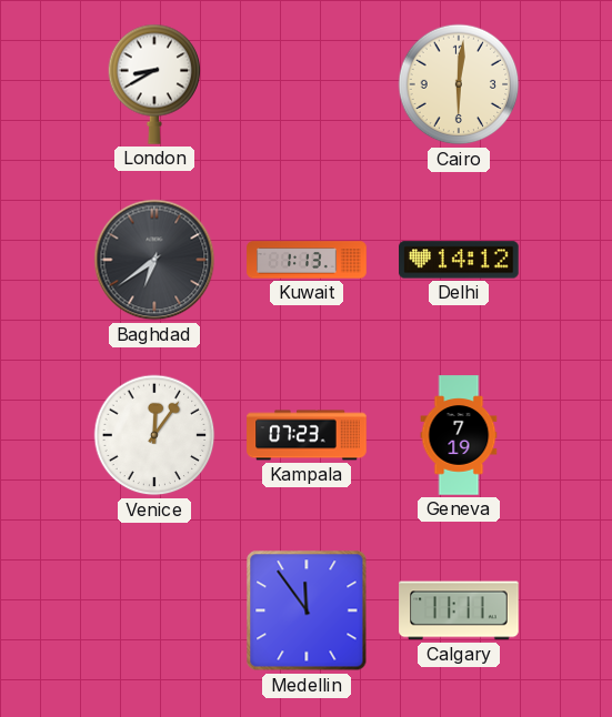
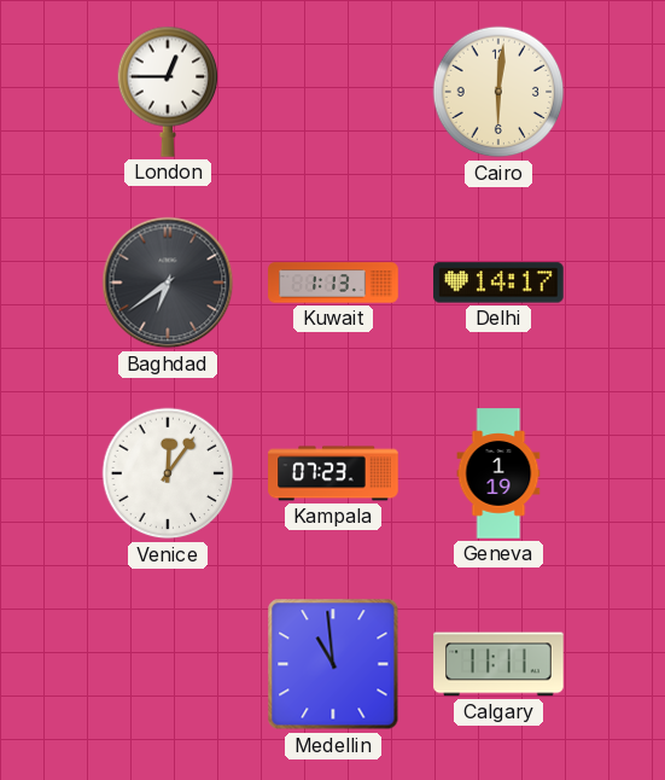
London: 8:40 -> 12:45 (168, 92)
Delhi: 14:12 -> 14:17 (498, 283)
Geneva: 7:19 -> 1:19 (498, 473)
Medellin: 11:54 -> 10:59 (333, 664)
